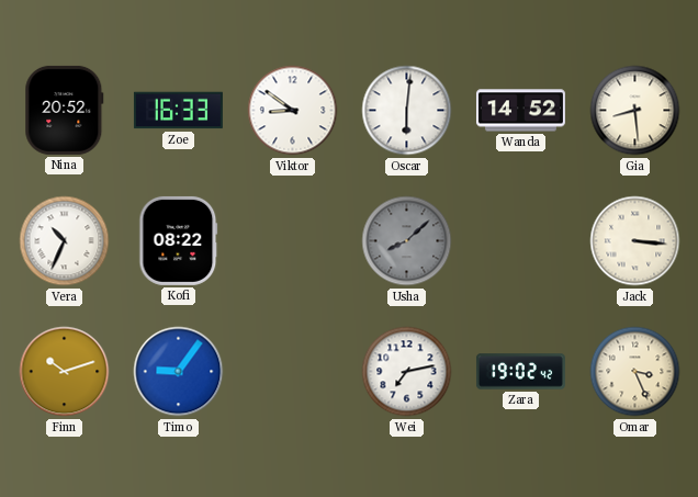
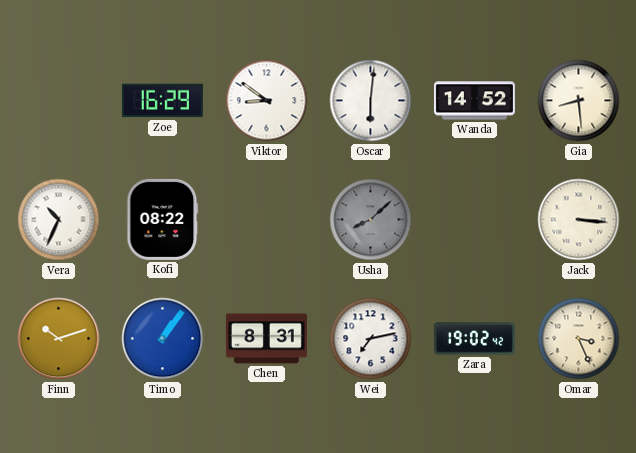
Nina: 20:52 -> none (65, 110)
Zoe: 16:33 -> 16:29 (162, 101)
Timo: 9:06 -> 1:06 (163, 339)
Chen: none -> 8:31 (266, 339)
